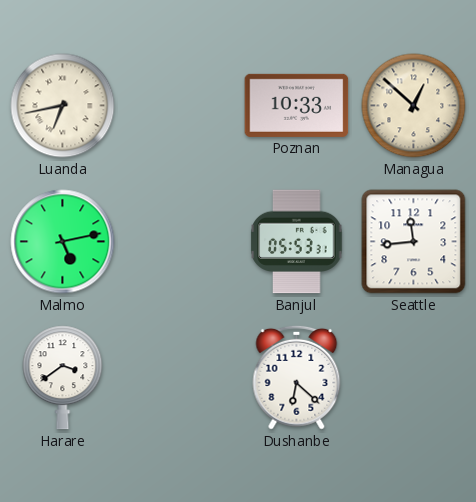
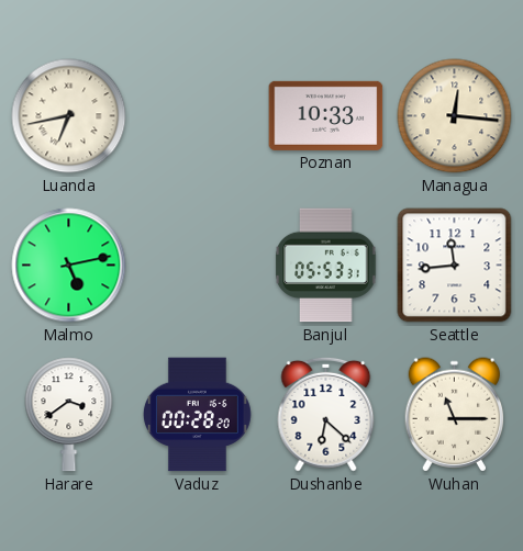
Managua: 12:52 -> 12:16 (455, 116)
Vaduz: none -> 00:28 (197, 415)
Wuhan: none -> 11:15 (454, 415)
